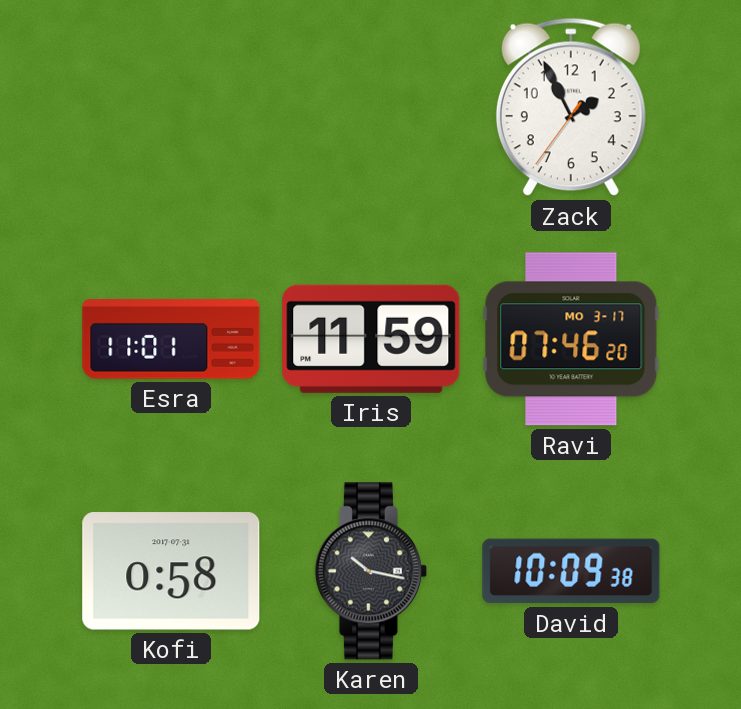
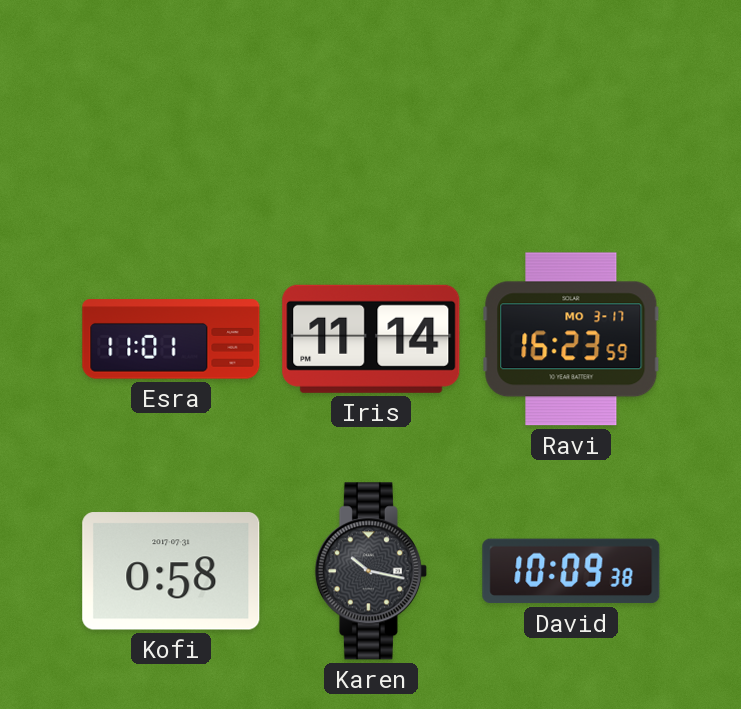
Zack: 1:55 -> none (571, 107)
Iris: 11:59 -> 11:14 (371, 339)
Ravi: 07:46 -> 16:23 (571, 339)
